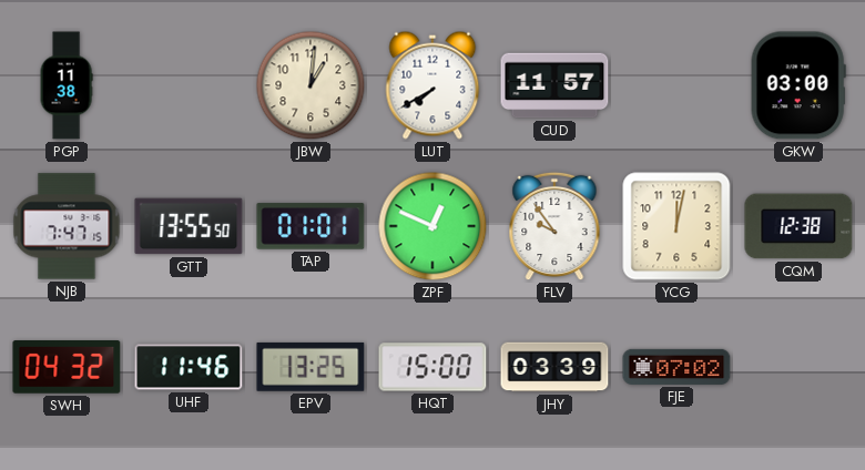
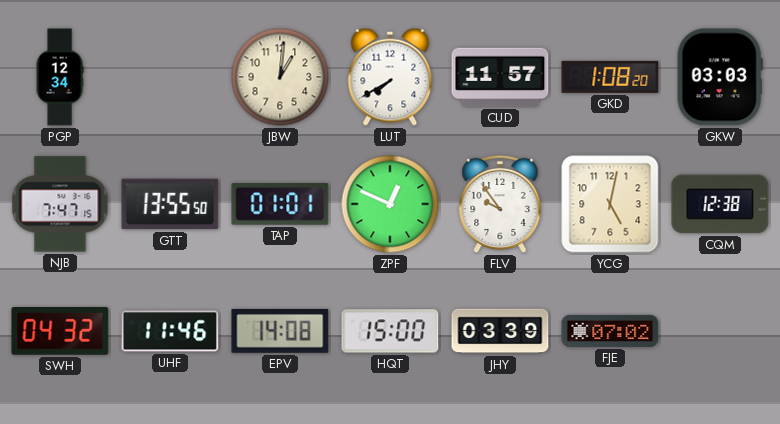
PGP: 11:38 -> 12:34 (60, 77)
GKD: none -> 1:08 (610, 77)
GKW: 03:00 -> 03:03 (720, 77)
YCG: 12:02 -> 5:02 (610, 204)
EPV: 13:25 -> 14:08 (280, 331)
